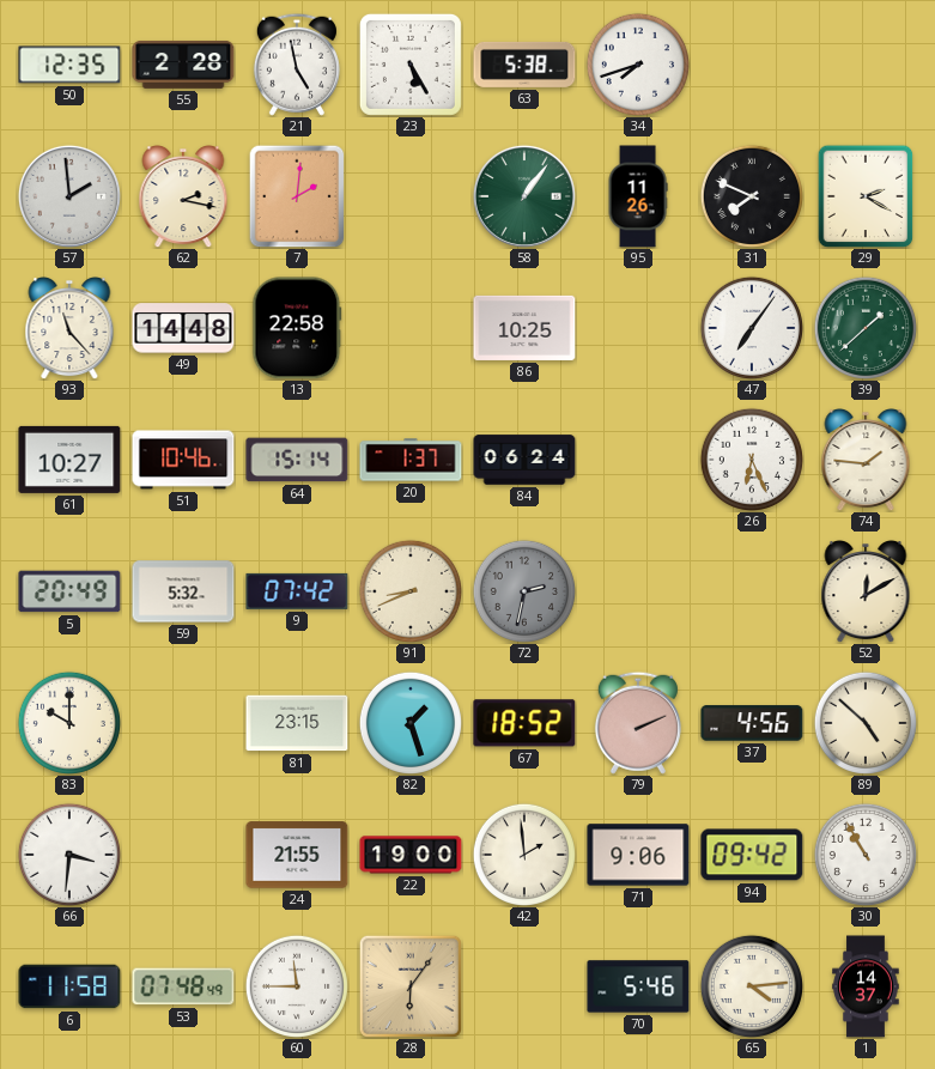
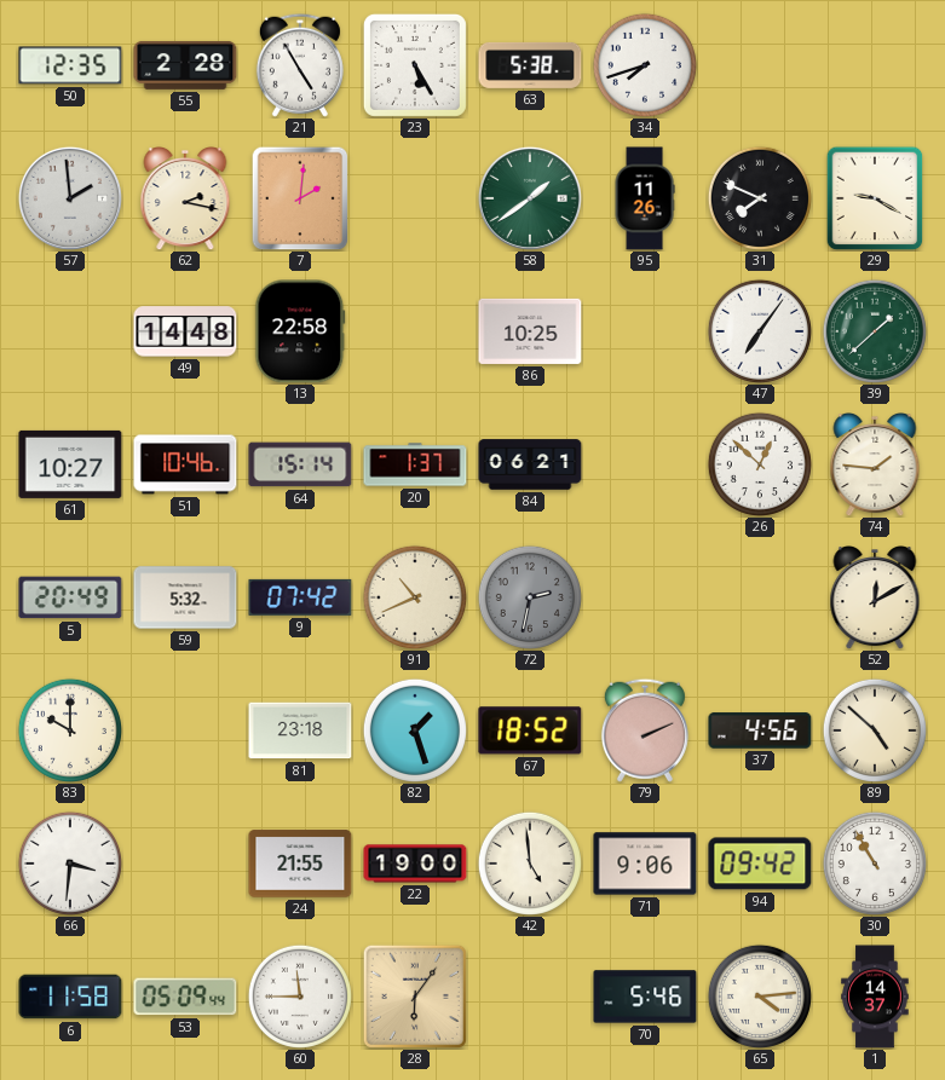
21: 4:58 -> 4:55 (300, 65)
58: 1:06 -> 1:39 (530, 198)
29: 2:20 -> 9:20 (875, 198)
93: 11:23 -> none (69, 329)
84: 06:24 -> 06:21 (530, 464)
26: 6:26 -> 12:52 (760, 464)
91: 8:41 -> 10:41 (415, 597)
81: 23:15 -> 23:18 (300, 730)
42: 1:59 -> 4:59 (530, 864)
53: 07:48 -> 05:09 (185, 997)
